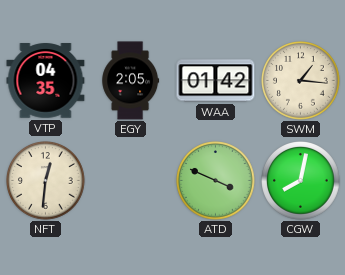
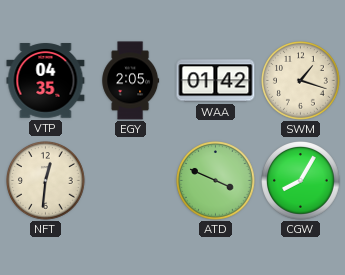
SWM: 1:16 -> 1:18 (301, 81)
CGW: 8:02 -> 8:05 (301, 181)
